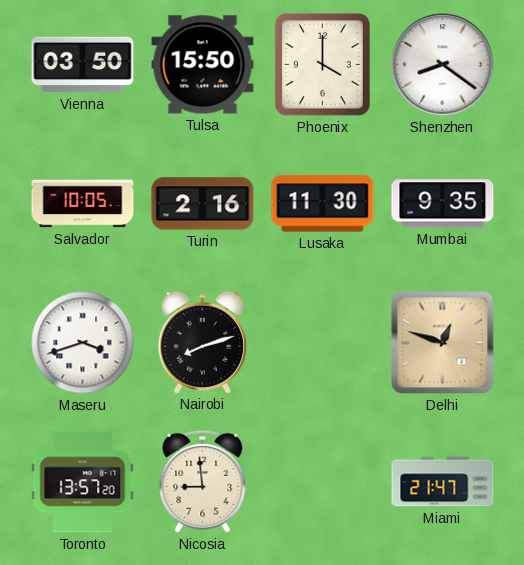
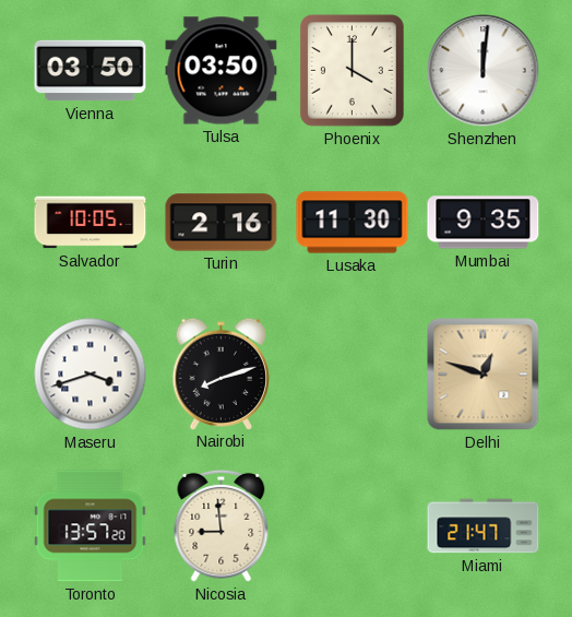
Tulsa: 15:50 -> 03:50 (222, 71)
Shenzhen: 8:21 -> 12:01 (484, 71)
